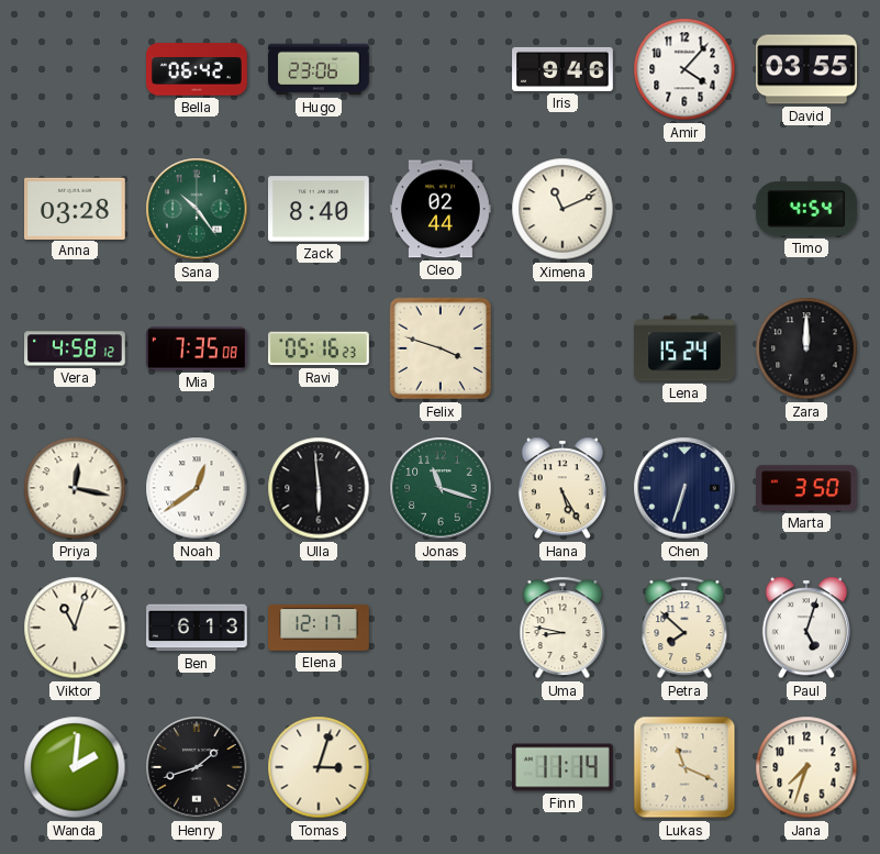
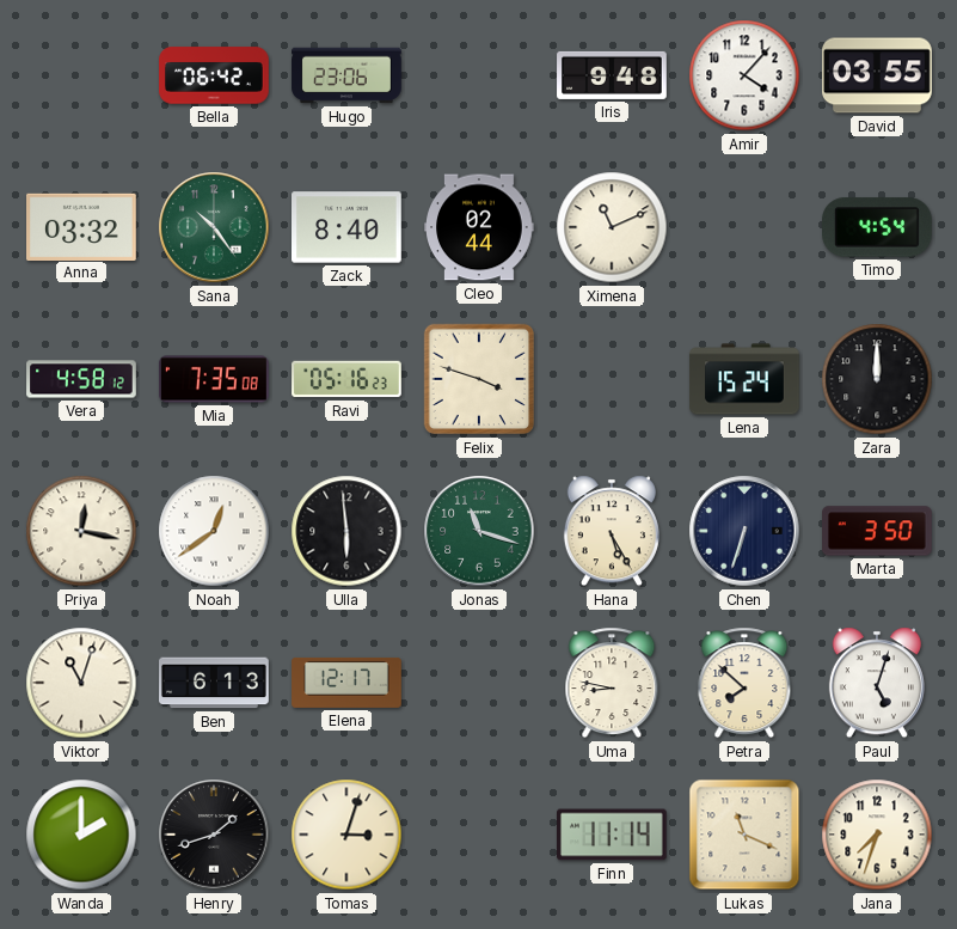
Iris: 9:46 -> 9:48 (612, 75)
Anna: 03:28 -> 03:32 (82, 226)
Wanda: 2:01 -> 2:00 (81, 835)
